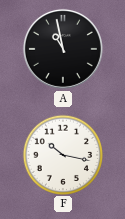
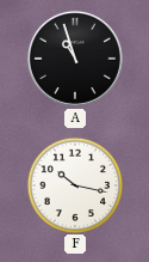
A: 10:58 -> 10:57 (75, 59)
